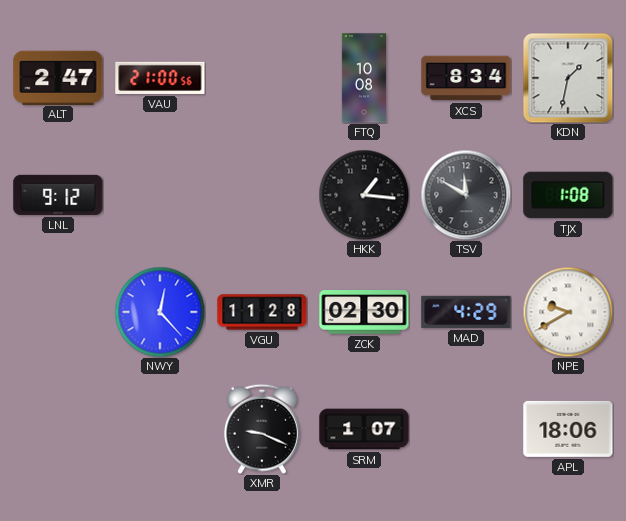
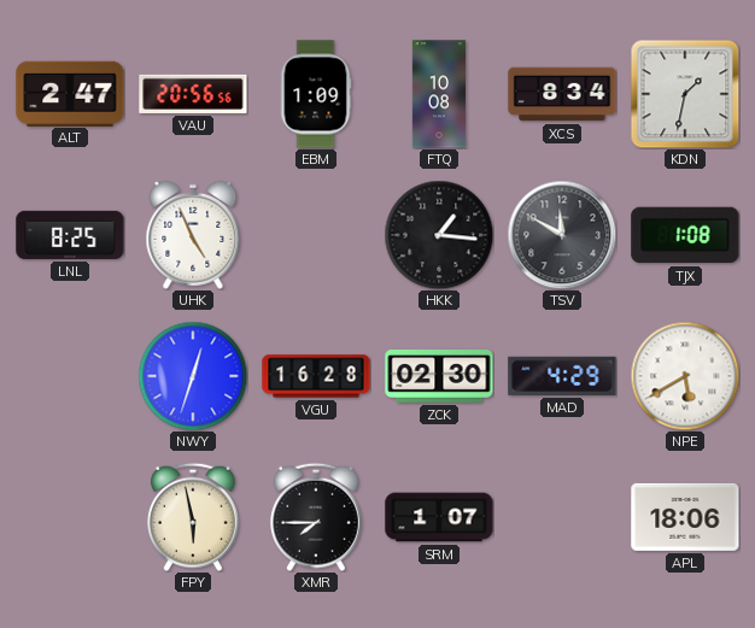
VAU: 21:00 -> 20:56 (193, 94)
EBM: none -> 1:09 (316, 94)
LNL: 9:12 -> 8:25 (70, 235)
UHK: none -> 4:56 (193, 235)
NWY: 12:23 -> 12:33 (193, 376)
VGU: 11:28 -> 16:28 (316, 376)
NPE: 9:40 -> 5:40 (685, 376)
FPY: none -> 5:58 (193, 517)
XMR: 9:19 -> 7:45 (316, 517)
